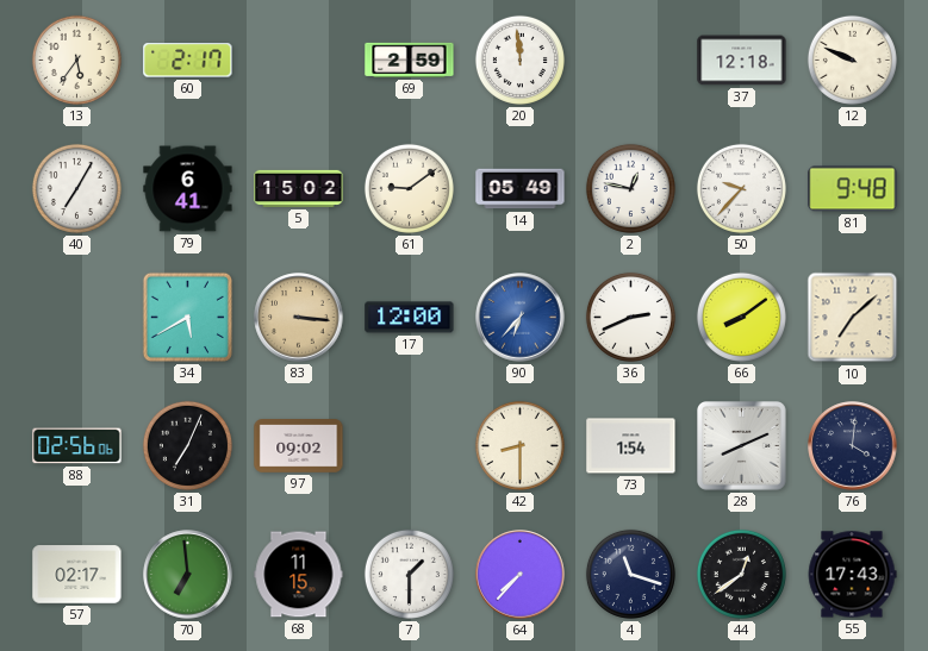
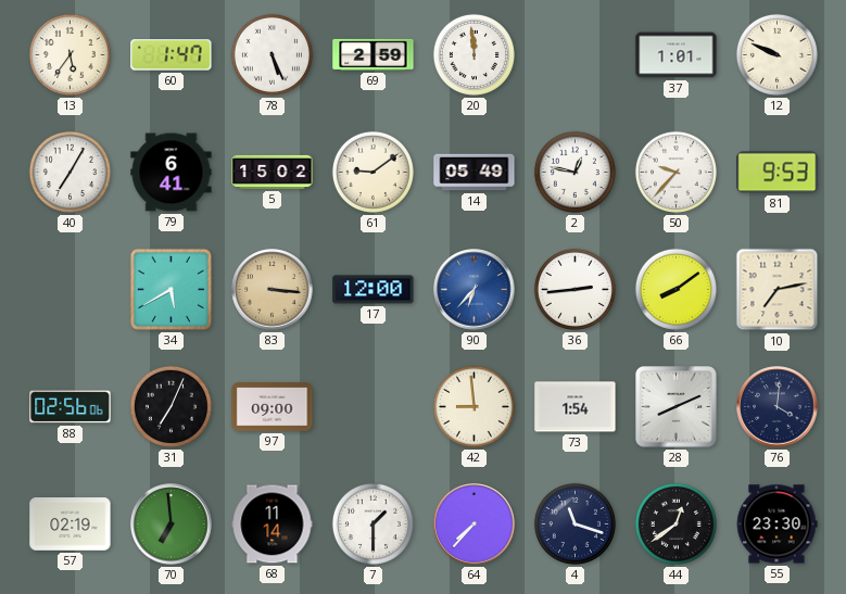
60: 2:17 -> 1:47 (172, 55)
78: none -> 5:26 (272, 54)
37: 12:18 -> 1:01 (677, 55)
81: 9:48 -> 9:53 (778, 173)
36: 2:41 -> 2:44 (574, 289)
10: 7:08 -> 7:13 (778, 290)
97: 09:02 -> 09:00 (273, 407)
42: 8:30 -> 8:59 (473, 406)
57: 02:17 -> 02:19 (71, 525)
68: 11:15 -> 11:14 (273, 525)
55: 17:43 -> 23:30 (776, 525)
